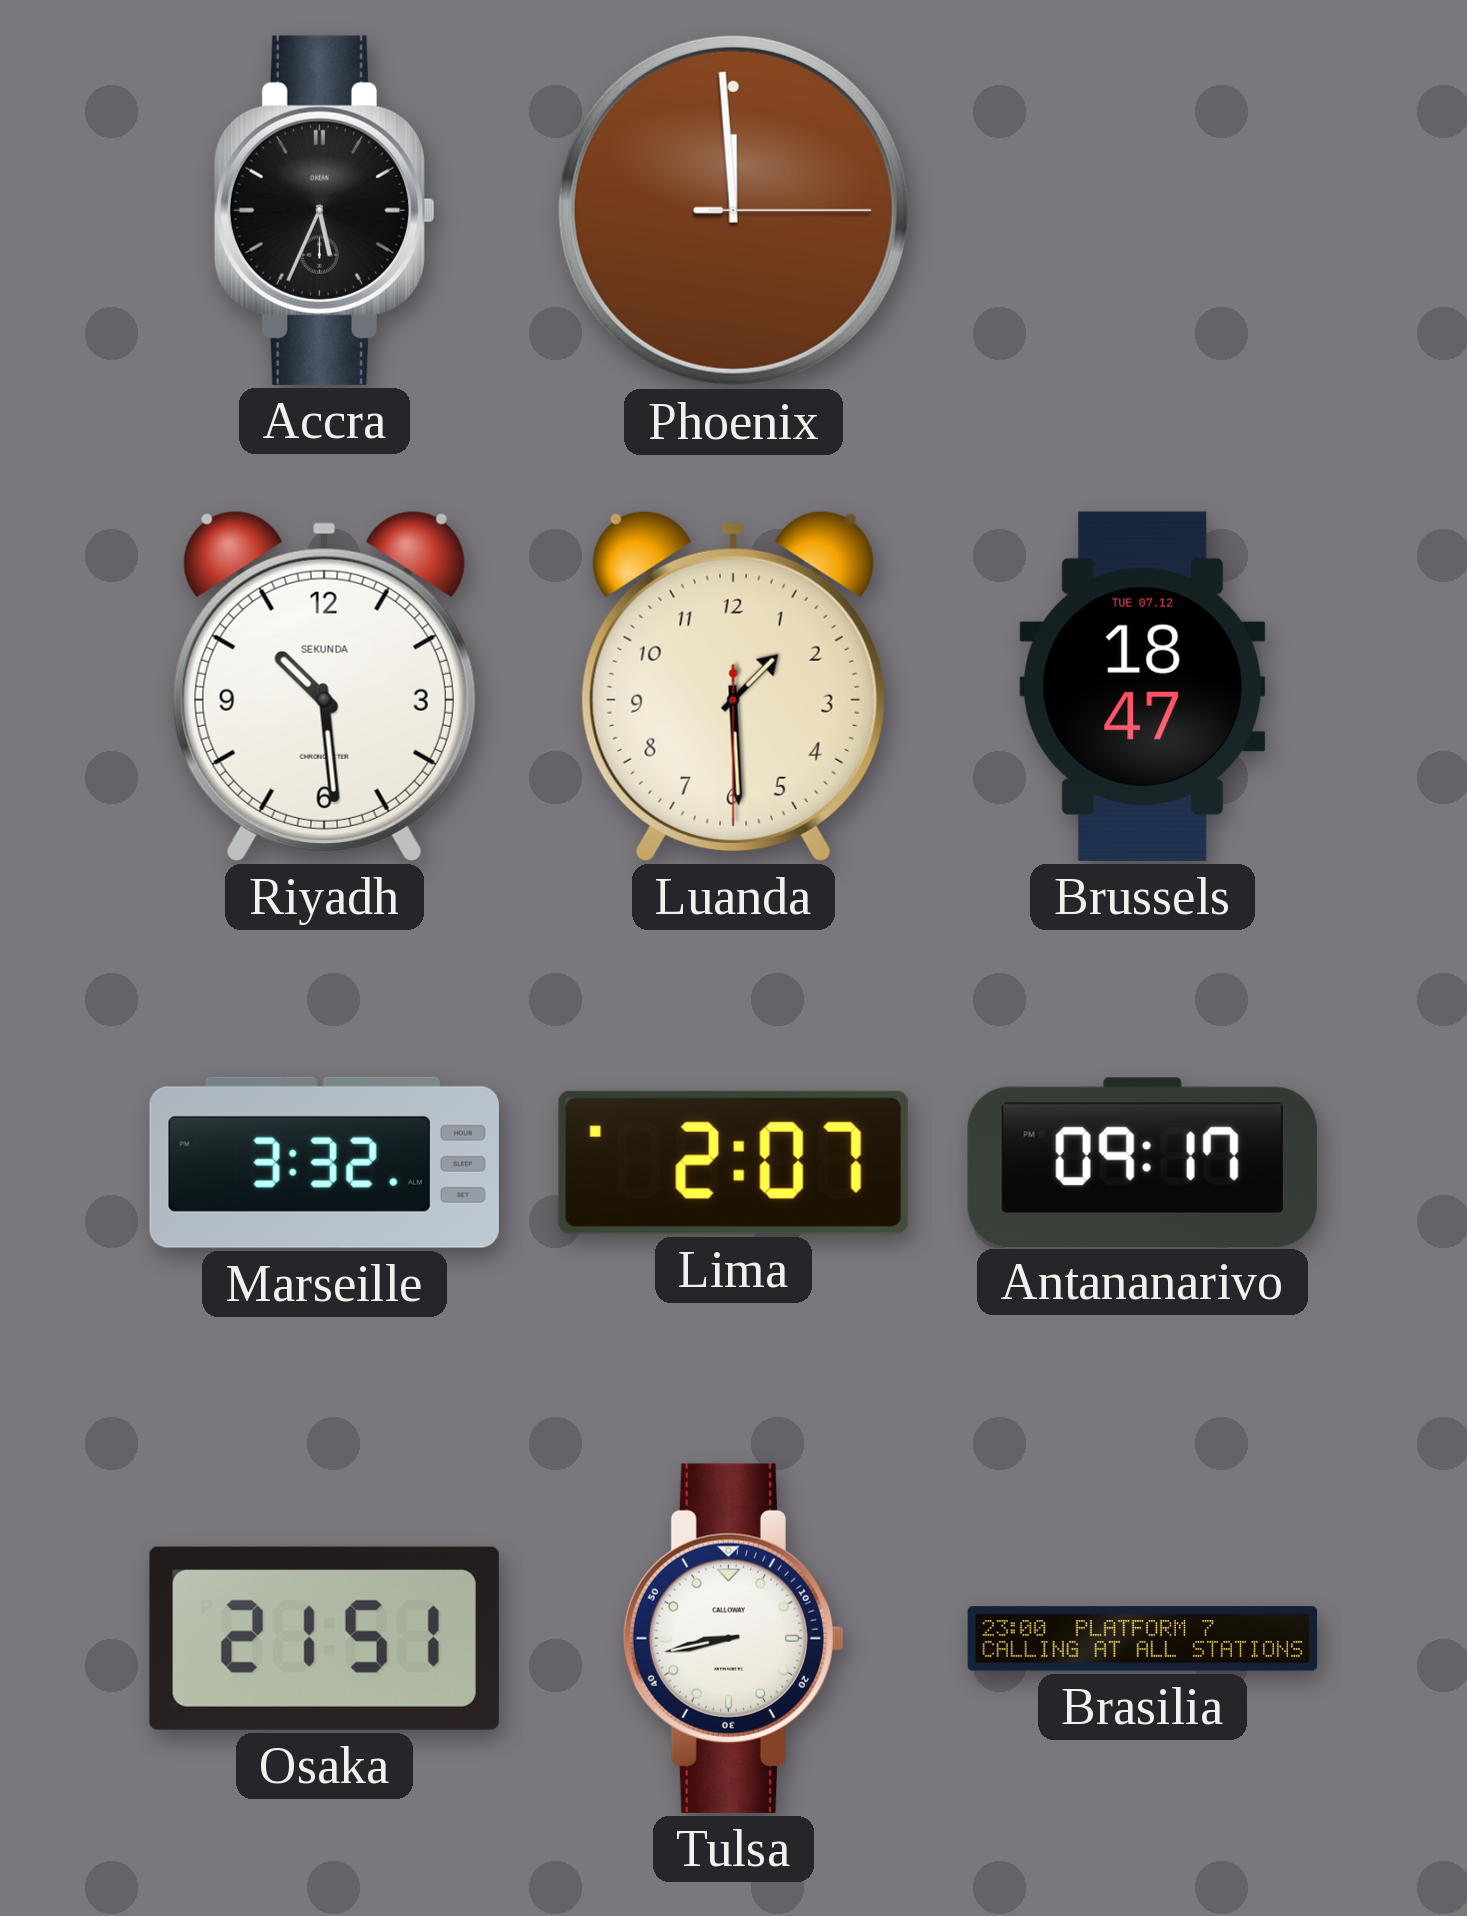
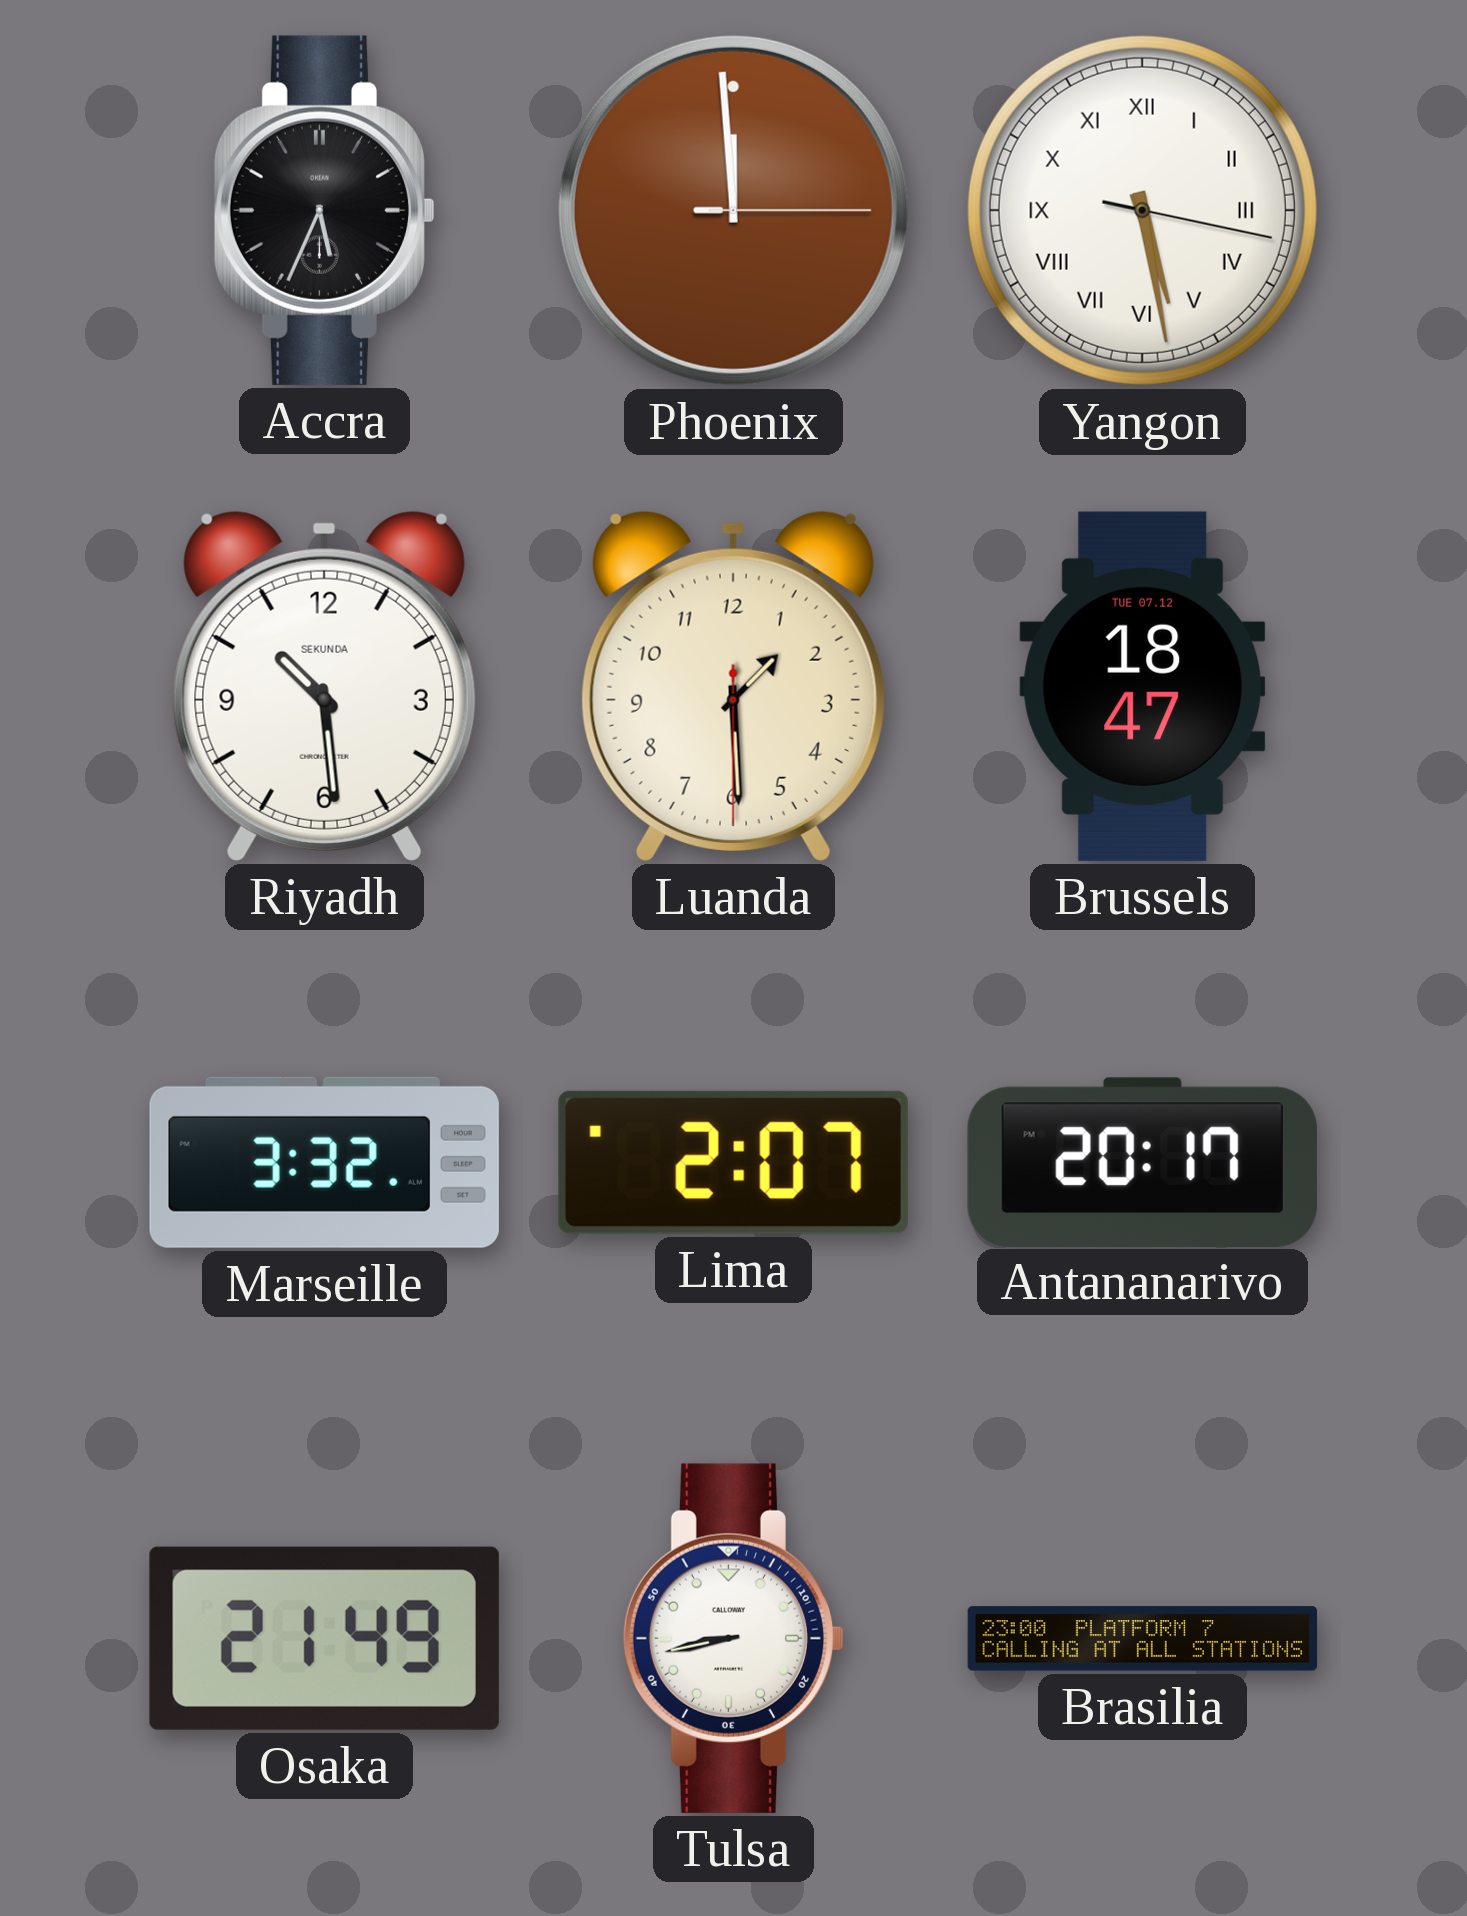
Yangon: none -> 5:28 (1142, 210)
Antananarivo: 09:17 -> 20:17 (1142, 1162)
Osaka: 21:51 -> 21:49 (324, 1638)
